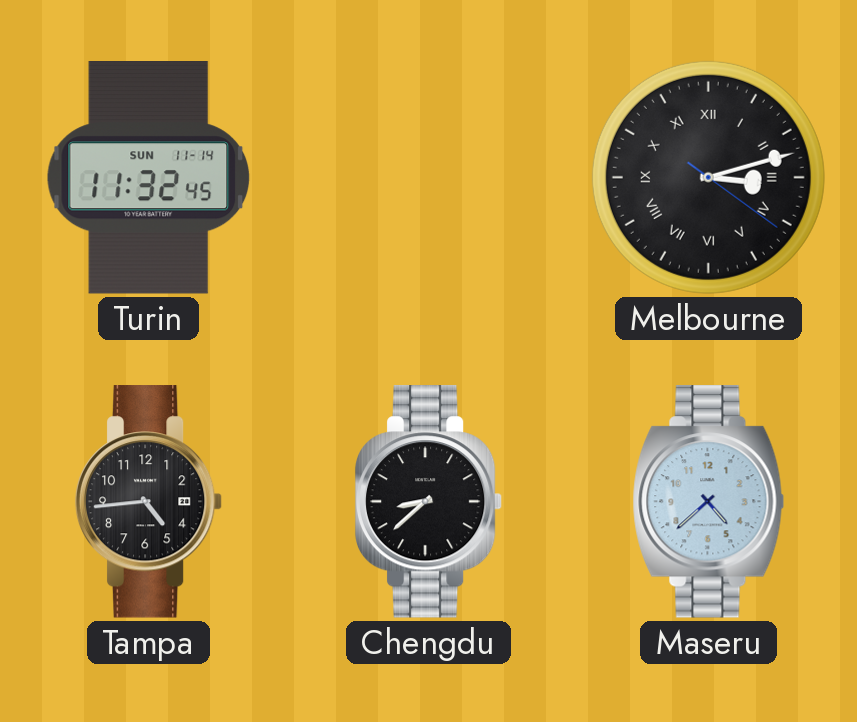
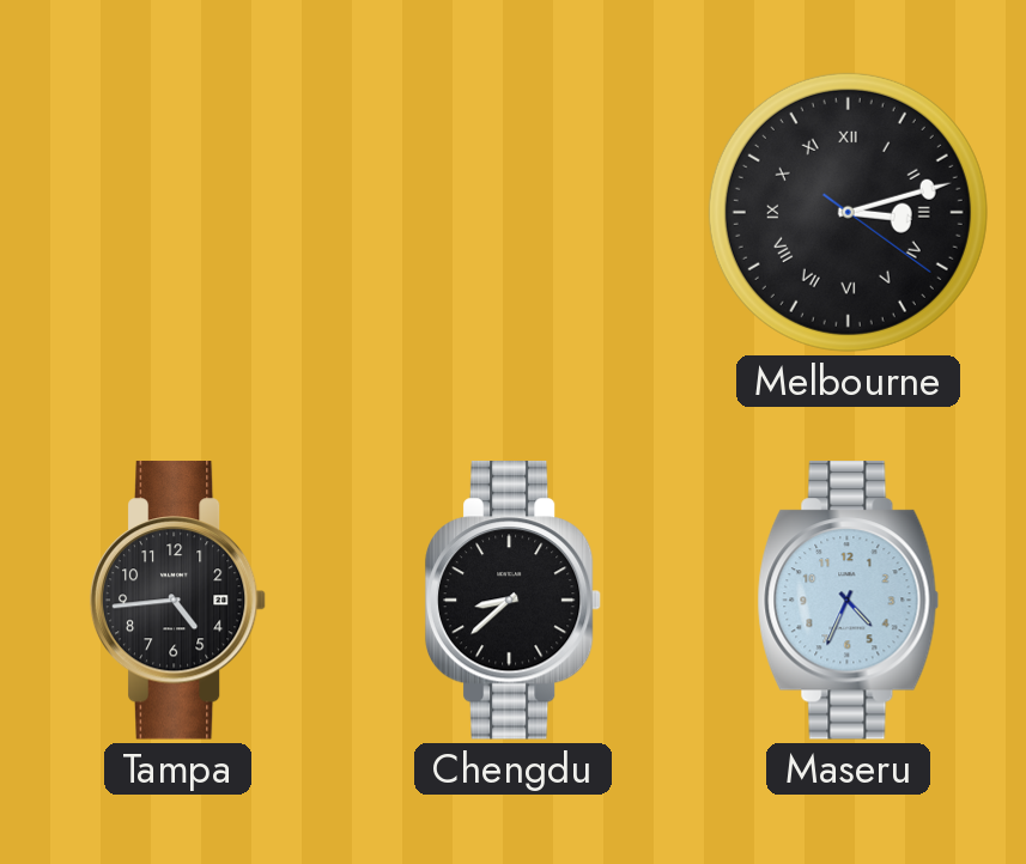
Turin: 11:32 -> none (149, 178)
Maseru: 4:38 -> 4:34 (849, 601)
